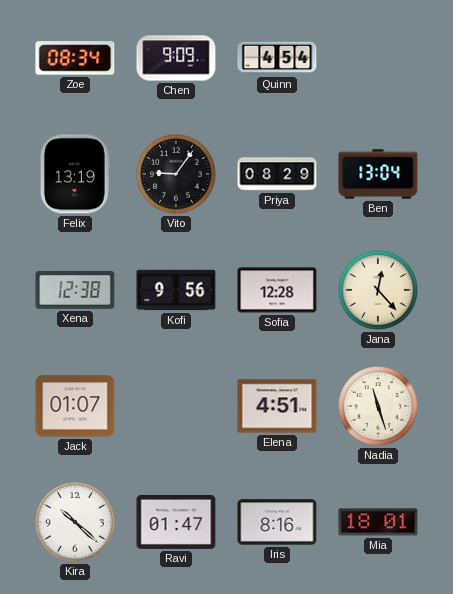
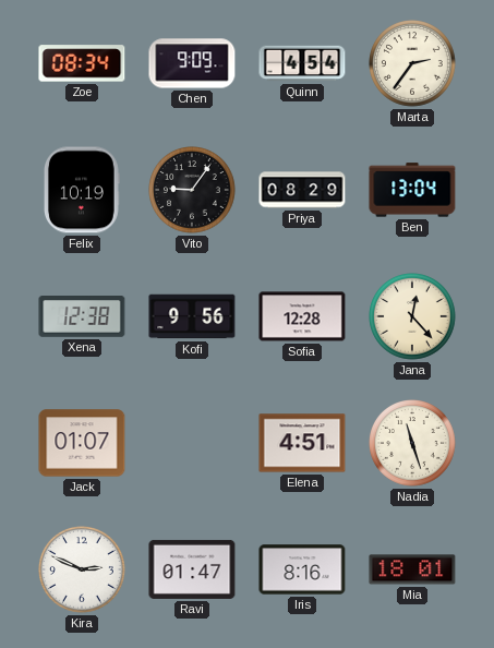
Marta: none -> 2:36 (413, 64)
Felix: 13:19 -> 10:19 (83, 190)
Kira: 10:22 -> 2:49 (83, 571)
